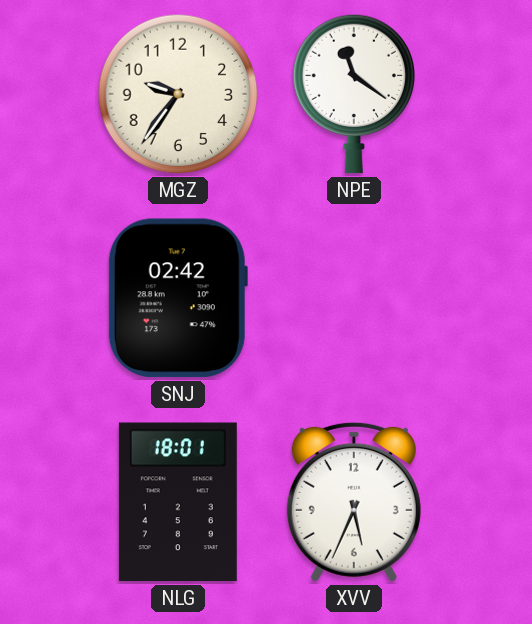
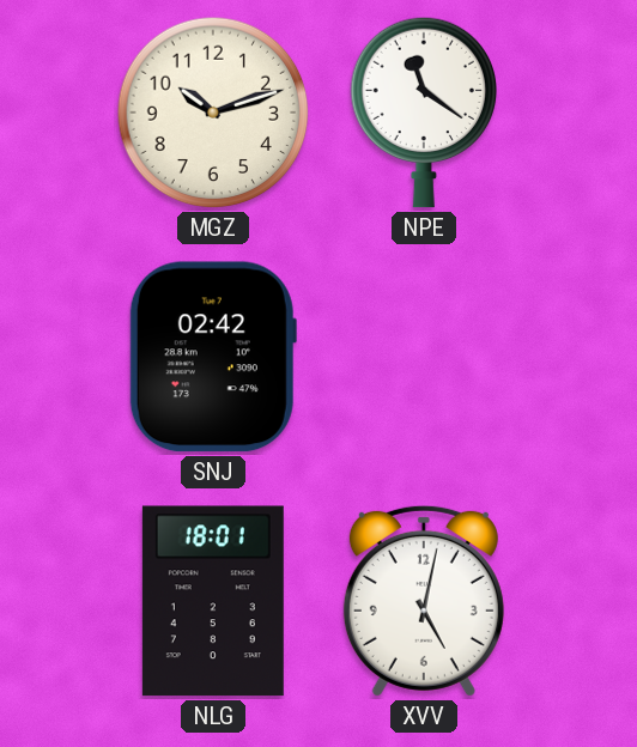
MGZ: 9:36 -> 10:12 (213, 113)
XVV: 5:34 -> 5:02 (424, 601)
